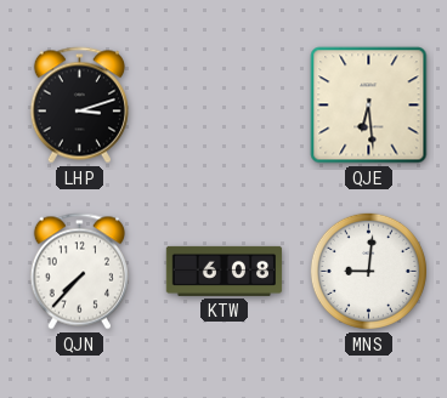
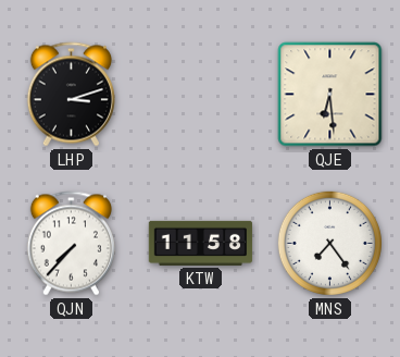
KTW: 6:08 -> 11:58 (201, 243)
MNS: 9:01 -> 7:24 (329, 243)
